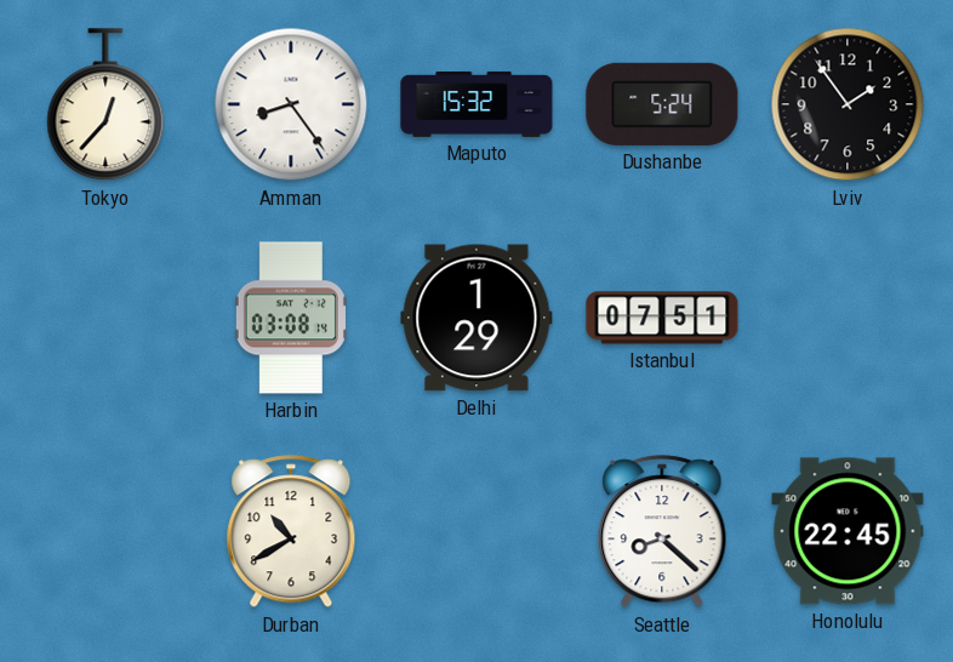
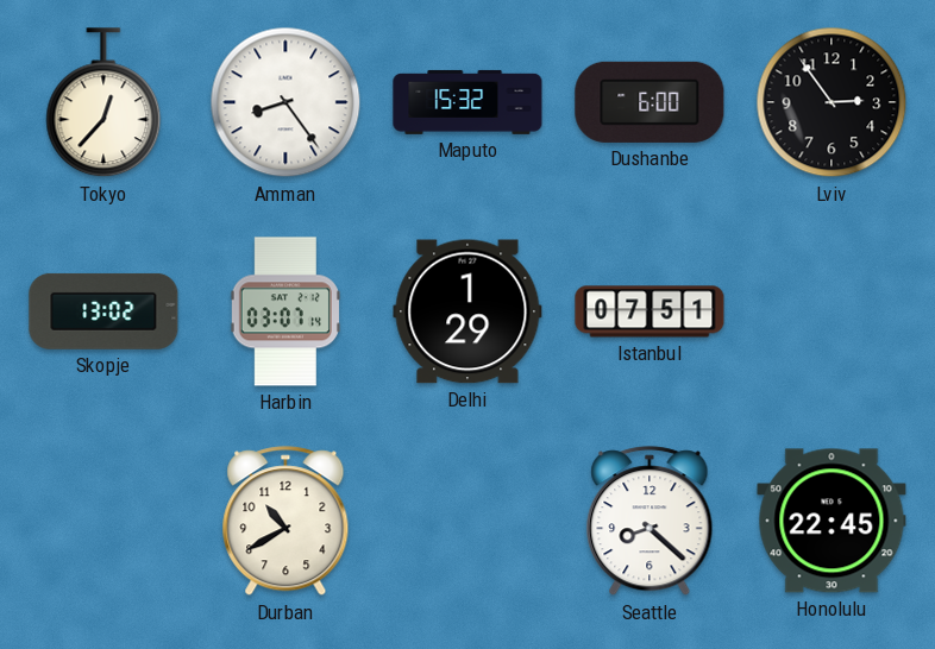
Dushanbe: 5:24 -> 6:00 (650, 102)
Lviv: 1:54 -> 2:54 (832, 102)
Skopje: none -> 13:02 (103, 311)
Harbin: 03:08 -> 03:07 (285, 311)
